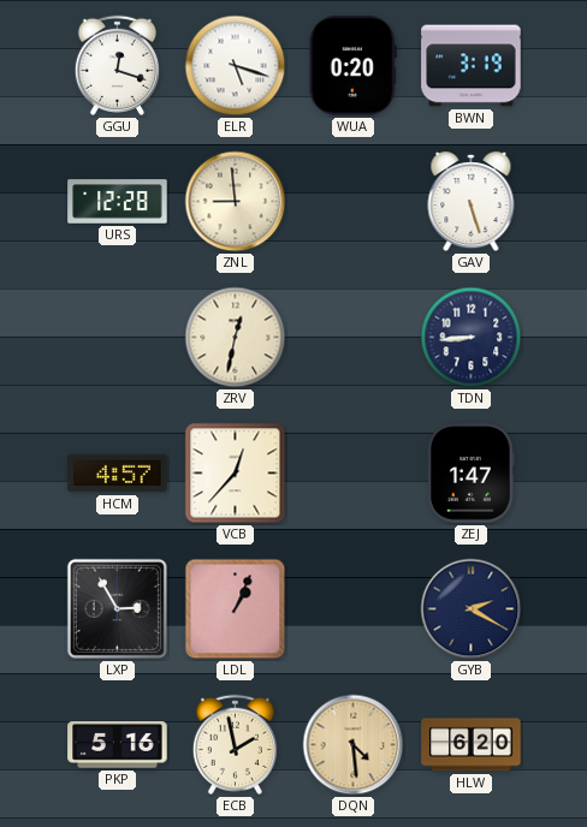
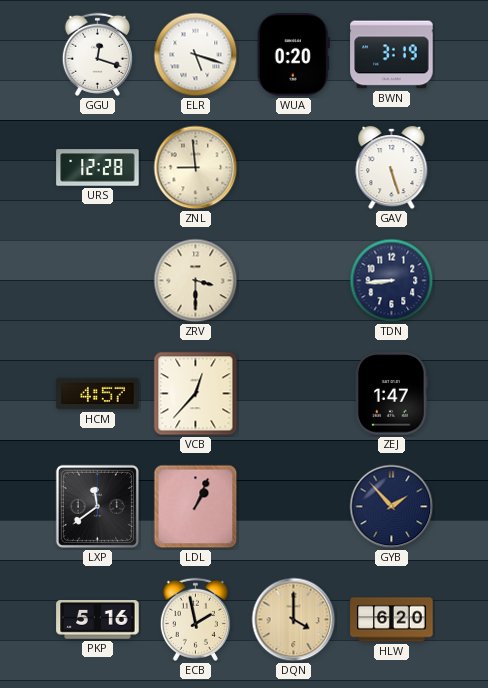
ZRV: 12:32 -> 3:30 (196, 281)
LXP: 2:55 -> 11:39 (97, 506)
GYB: 2:20 -> 1:53 (392, 507)
DQN: 4:29 -> 4:00 (294, 620)
